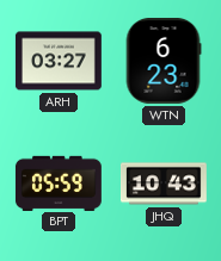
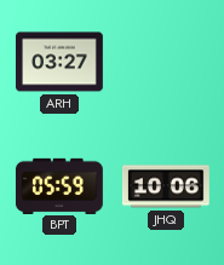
WTN: 6:23 -> none (164, 61)
JHQ: 10:43 -> 10:06 (167, 186)
